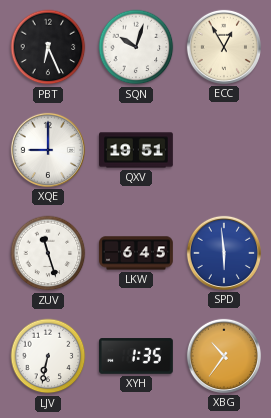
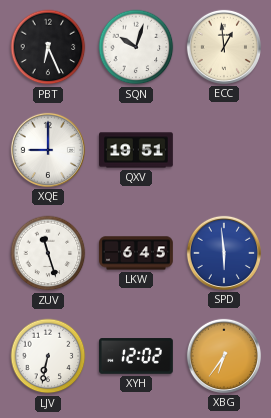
ECC: 12:55 -> 12:59 (224, 47)
XYH: 1:35 -> 12:02 (137, 356)
XBG: 10:36 -> 6:36 (224, 356)
